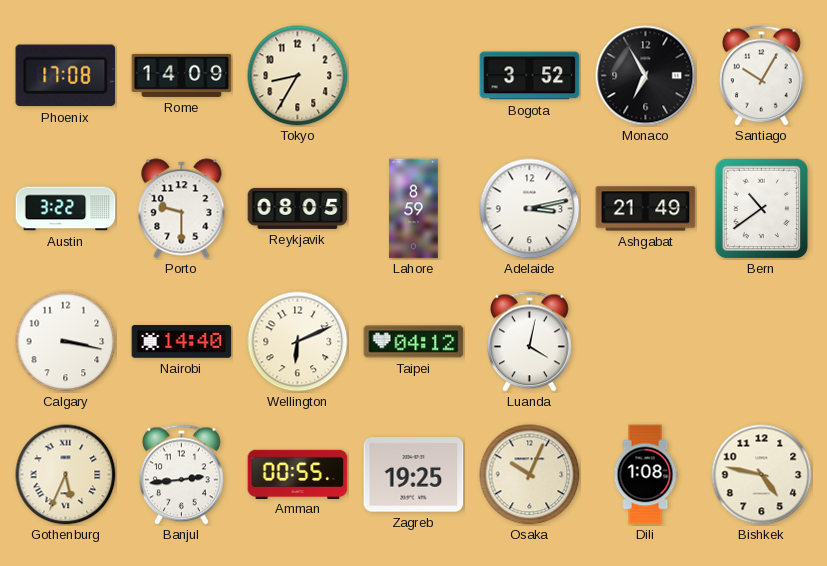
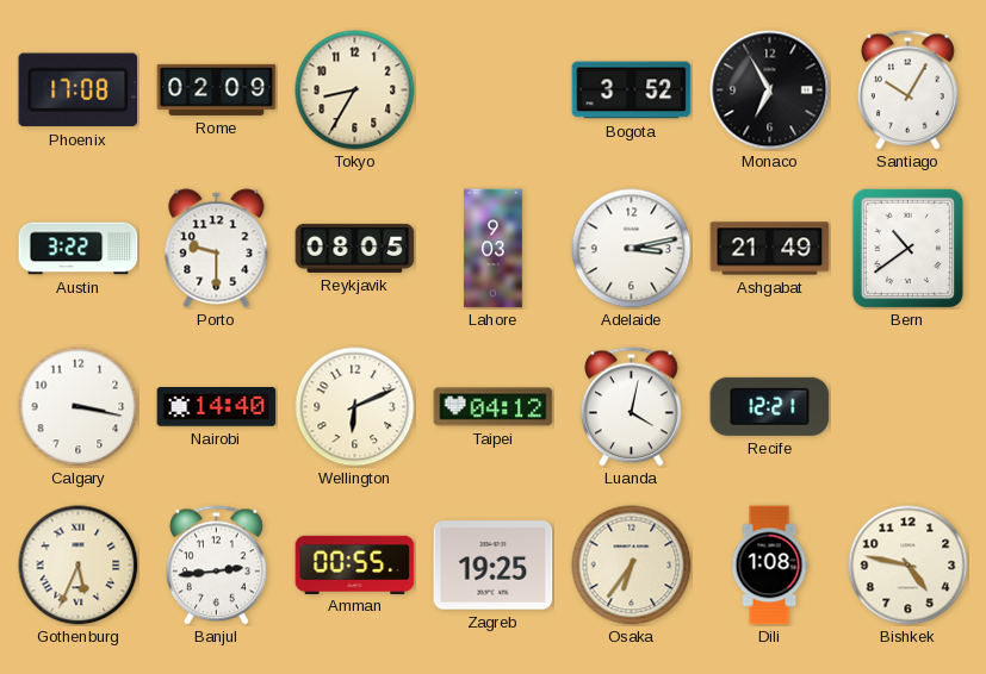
Rome: 14:09 -> 02:09 (217, 89)
Lahore: 8:59 -> 9:03 (494, 249)
Recife: none -> 12:21 (770, 406)
Osaka: 10:04 -> 6:36 (632, 566)
